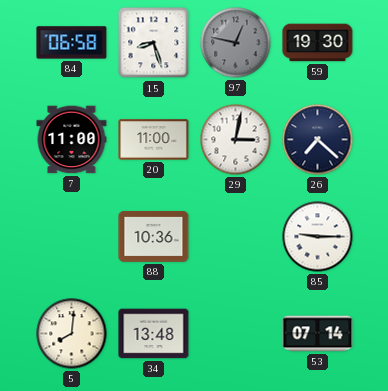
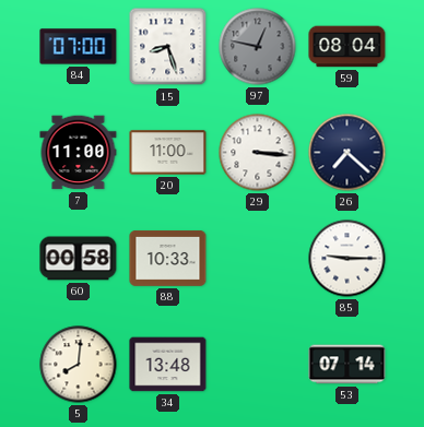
84: 06:58 -> 07:00 (79, 47)
59: 19:30 -> 08:04 (348, 47)
29: 3:02 -> 3:16 (258, 153)
60: none -> 00:58 (79, 259)
88: 10:36 -> 10:33 (168, 259)
